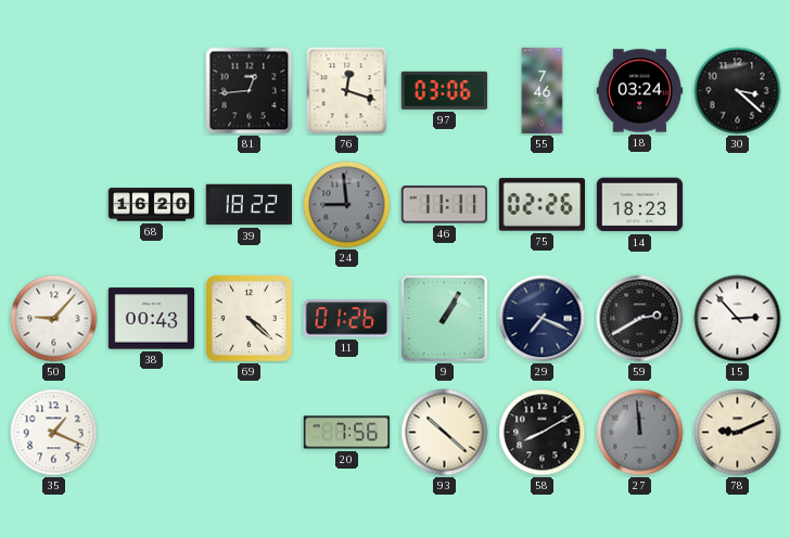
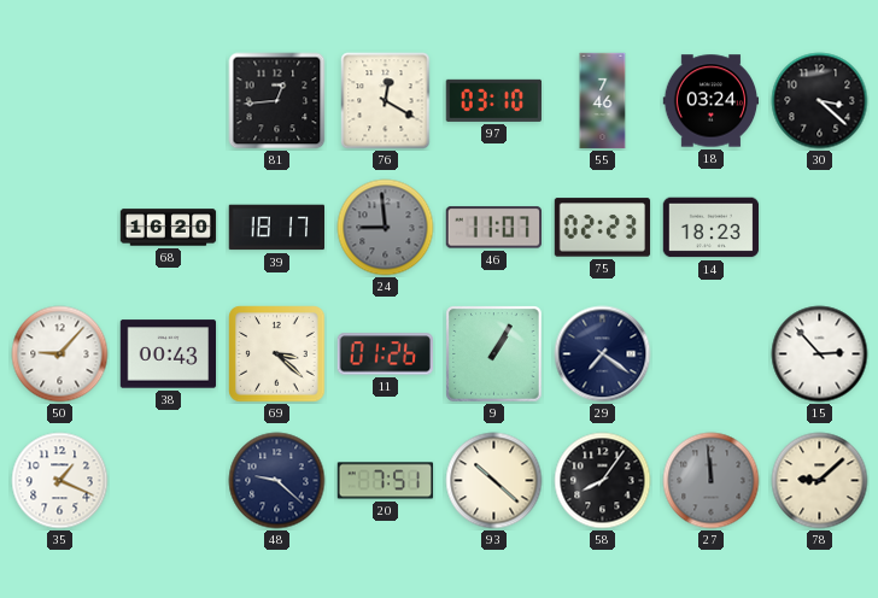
76: 12:18 -> 12:20 (386, 101)
97: 03:06 -> 03:10 (493, 100)
39: 18:22 -> 18:17 (277, 228)
46: 11:11 -> 11:07 (493, 228)
75: 02:26 -> 02:23 (603, 228)
69: 4:22 -> 3:22 (277, 354)
29: 7:19 -> 7:21 (603, 354)
59: 2:40 -> none (640, 319)
48: none -> 9:22 (277, 481)
20: 7:56 -> 7:51 (386, 481)
58: 8:10 -> 8:06 (603, 481)
78: 9:11 -> 9:08 (820, 481)
